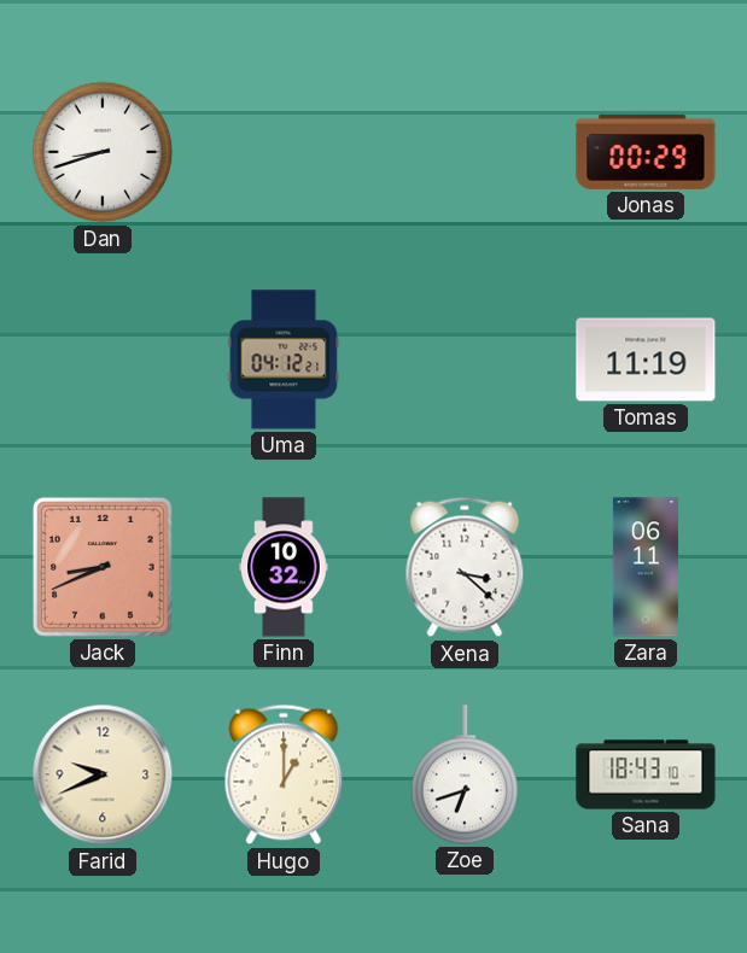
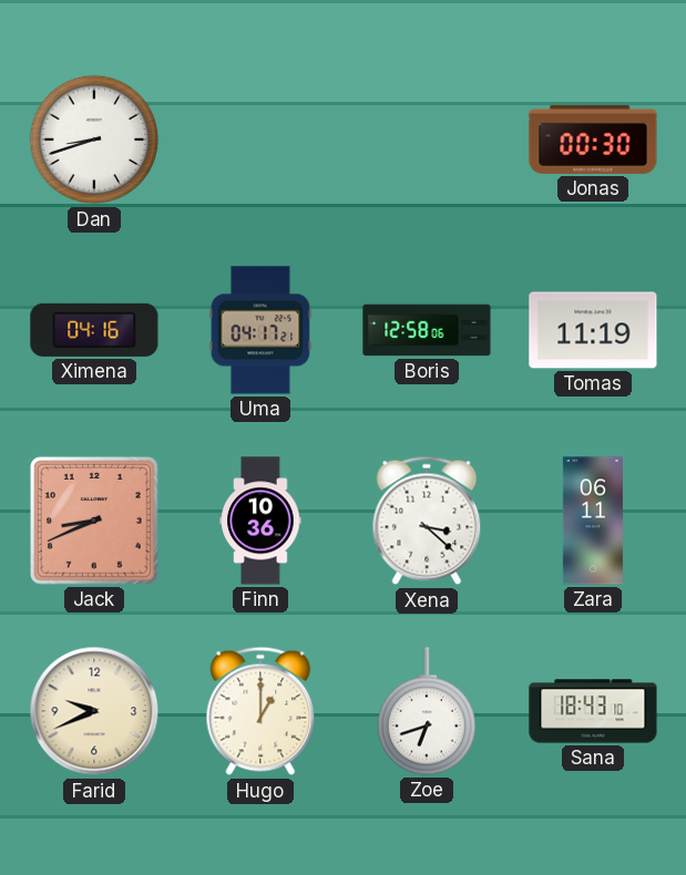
Jonas: 00:29 -> 00:30 (593, 140)
Ximena: none -> 04:16 (94, 330)
Uma: 04:12 -> 04:17 (260, 330)
Boris: none -> 12:58 (427, 330)
Finn: 10:32 -> 10:36 (260, 521)
